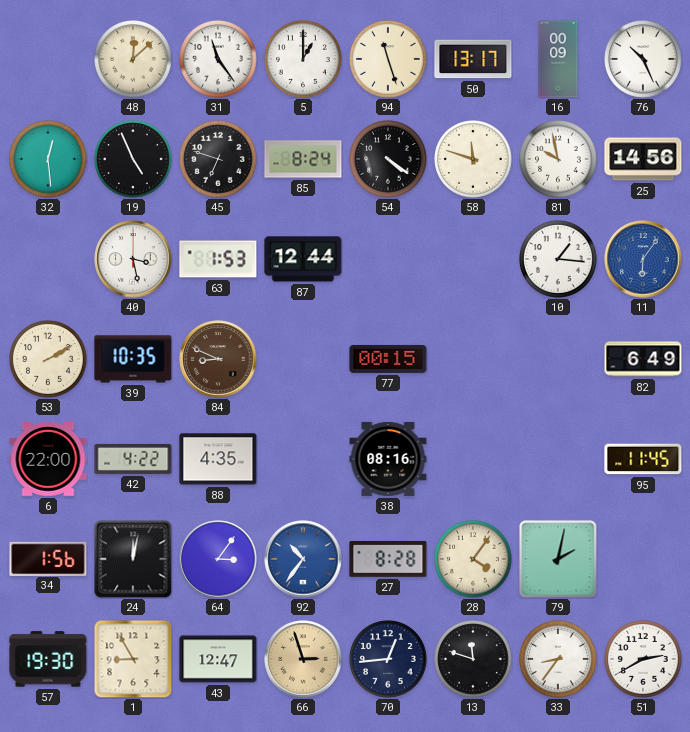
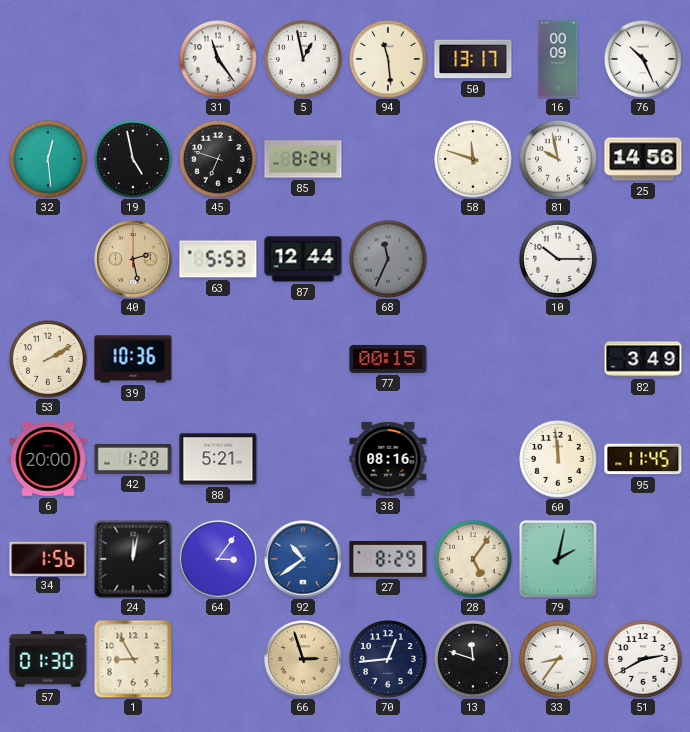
48: 12:08 -> none (134, 60)
5: 1:00 -> 12:58 (304, 60)
94: 11:27 -> 11:29 (389, 60)
19: 4:56 -> 4:58 (134, 160)
54: 4:21 -> none (389, 160)
40: 3:28 -> 2:28 (133, 259)
40 dial: white -> champagne (133, 259)
63: 1:53 -> 5:53 (218, 259)
68: none -> 11:34 (389, 260)
10: 1:16 -> 10:15 (559, 260)
11: 6:06 -> none (643, 259)
39: 10:35 -> 10:36 (133, 359)
84: 8:49 -> none (218, 359)
82: 6:49 -> 3:49 (643, 359)
6: 22:00 -> 20:00 (48, 460)
42: 4:22 -> 1:28 (133, 459)
88: 4:35 -> 5:21 (218, 459)
60: none -> 11:59 (559, 460)
92: 10:36 -> 10:39 (303, 559)
27: 8:28 -> 8:29 (388, 559)
28: 4:06 -> 5:06 (474, 560)
57: 19:30 -> 01:30 (48, 659)
43: 12:47 -> none (218, 659)
